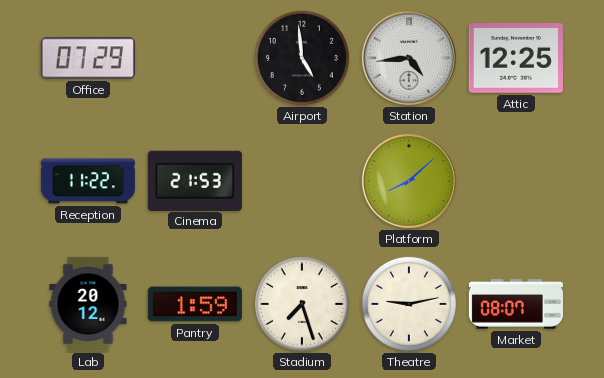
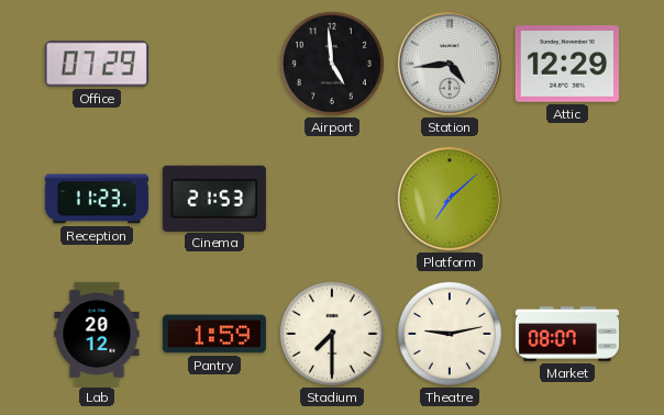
Attic: 12:25 -> 12:29 (567, 64)
Reception: 11:22 -> 11:23 (97, 199)
Platform: 8:08 -> 7:08 (450, 199)
Stadium: 7:27 -> 7:30 (332, 334)
